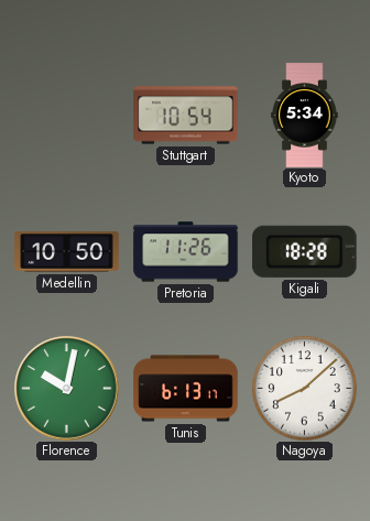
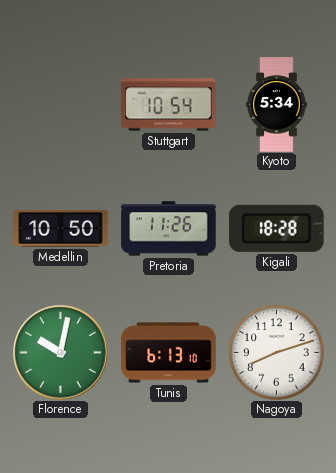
Tunis: 6:13:17 -> 6:13:10 (169, 353)
Nagoya: 8:08 -> 8:12 (276, 352)
